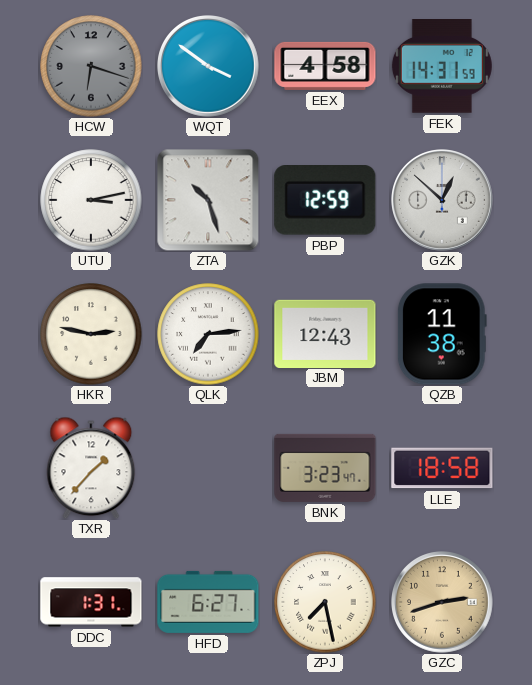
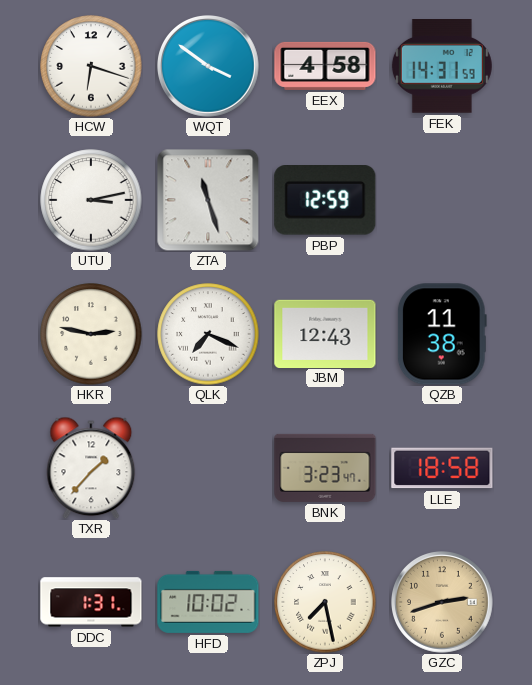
HCW dial: grey -> white (91, 66)
ZTA: 10:27 -> 11:27 (208, 200)
GZK: 12:52 -> none (443, 201)
QLK: 7:14 -> 7:19 (208, 334)
HFD: 6:27 -> 10:02 (208, 602)
